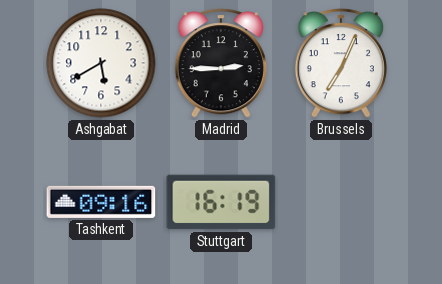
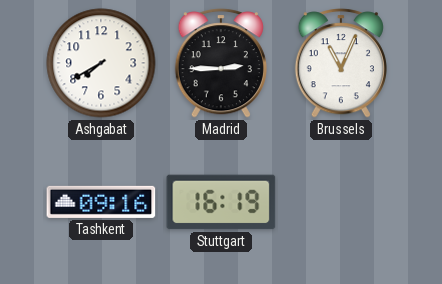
Ashgabat: 5:40 -> 7:40 (101, 63)
Brussels: 7:04 -> 11:04 (341, 63)
